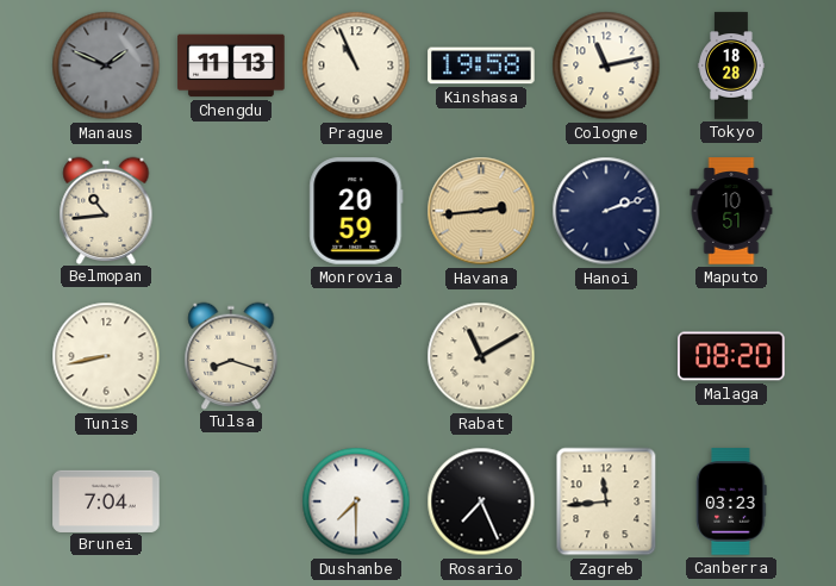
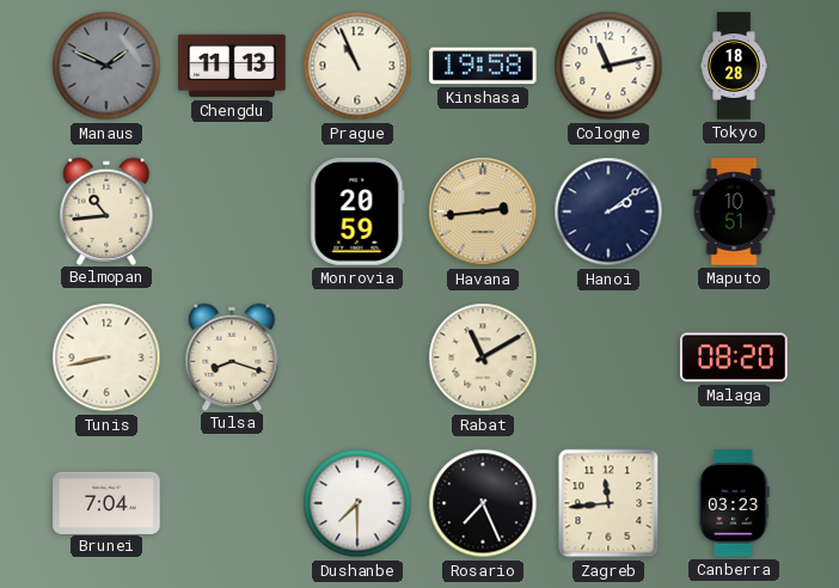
Hanoi: 2:12 -> 2:09 (608, 212)
